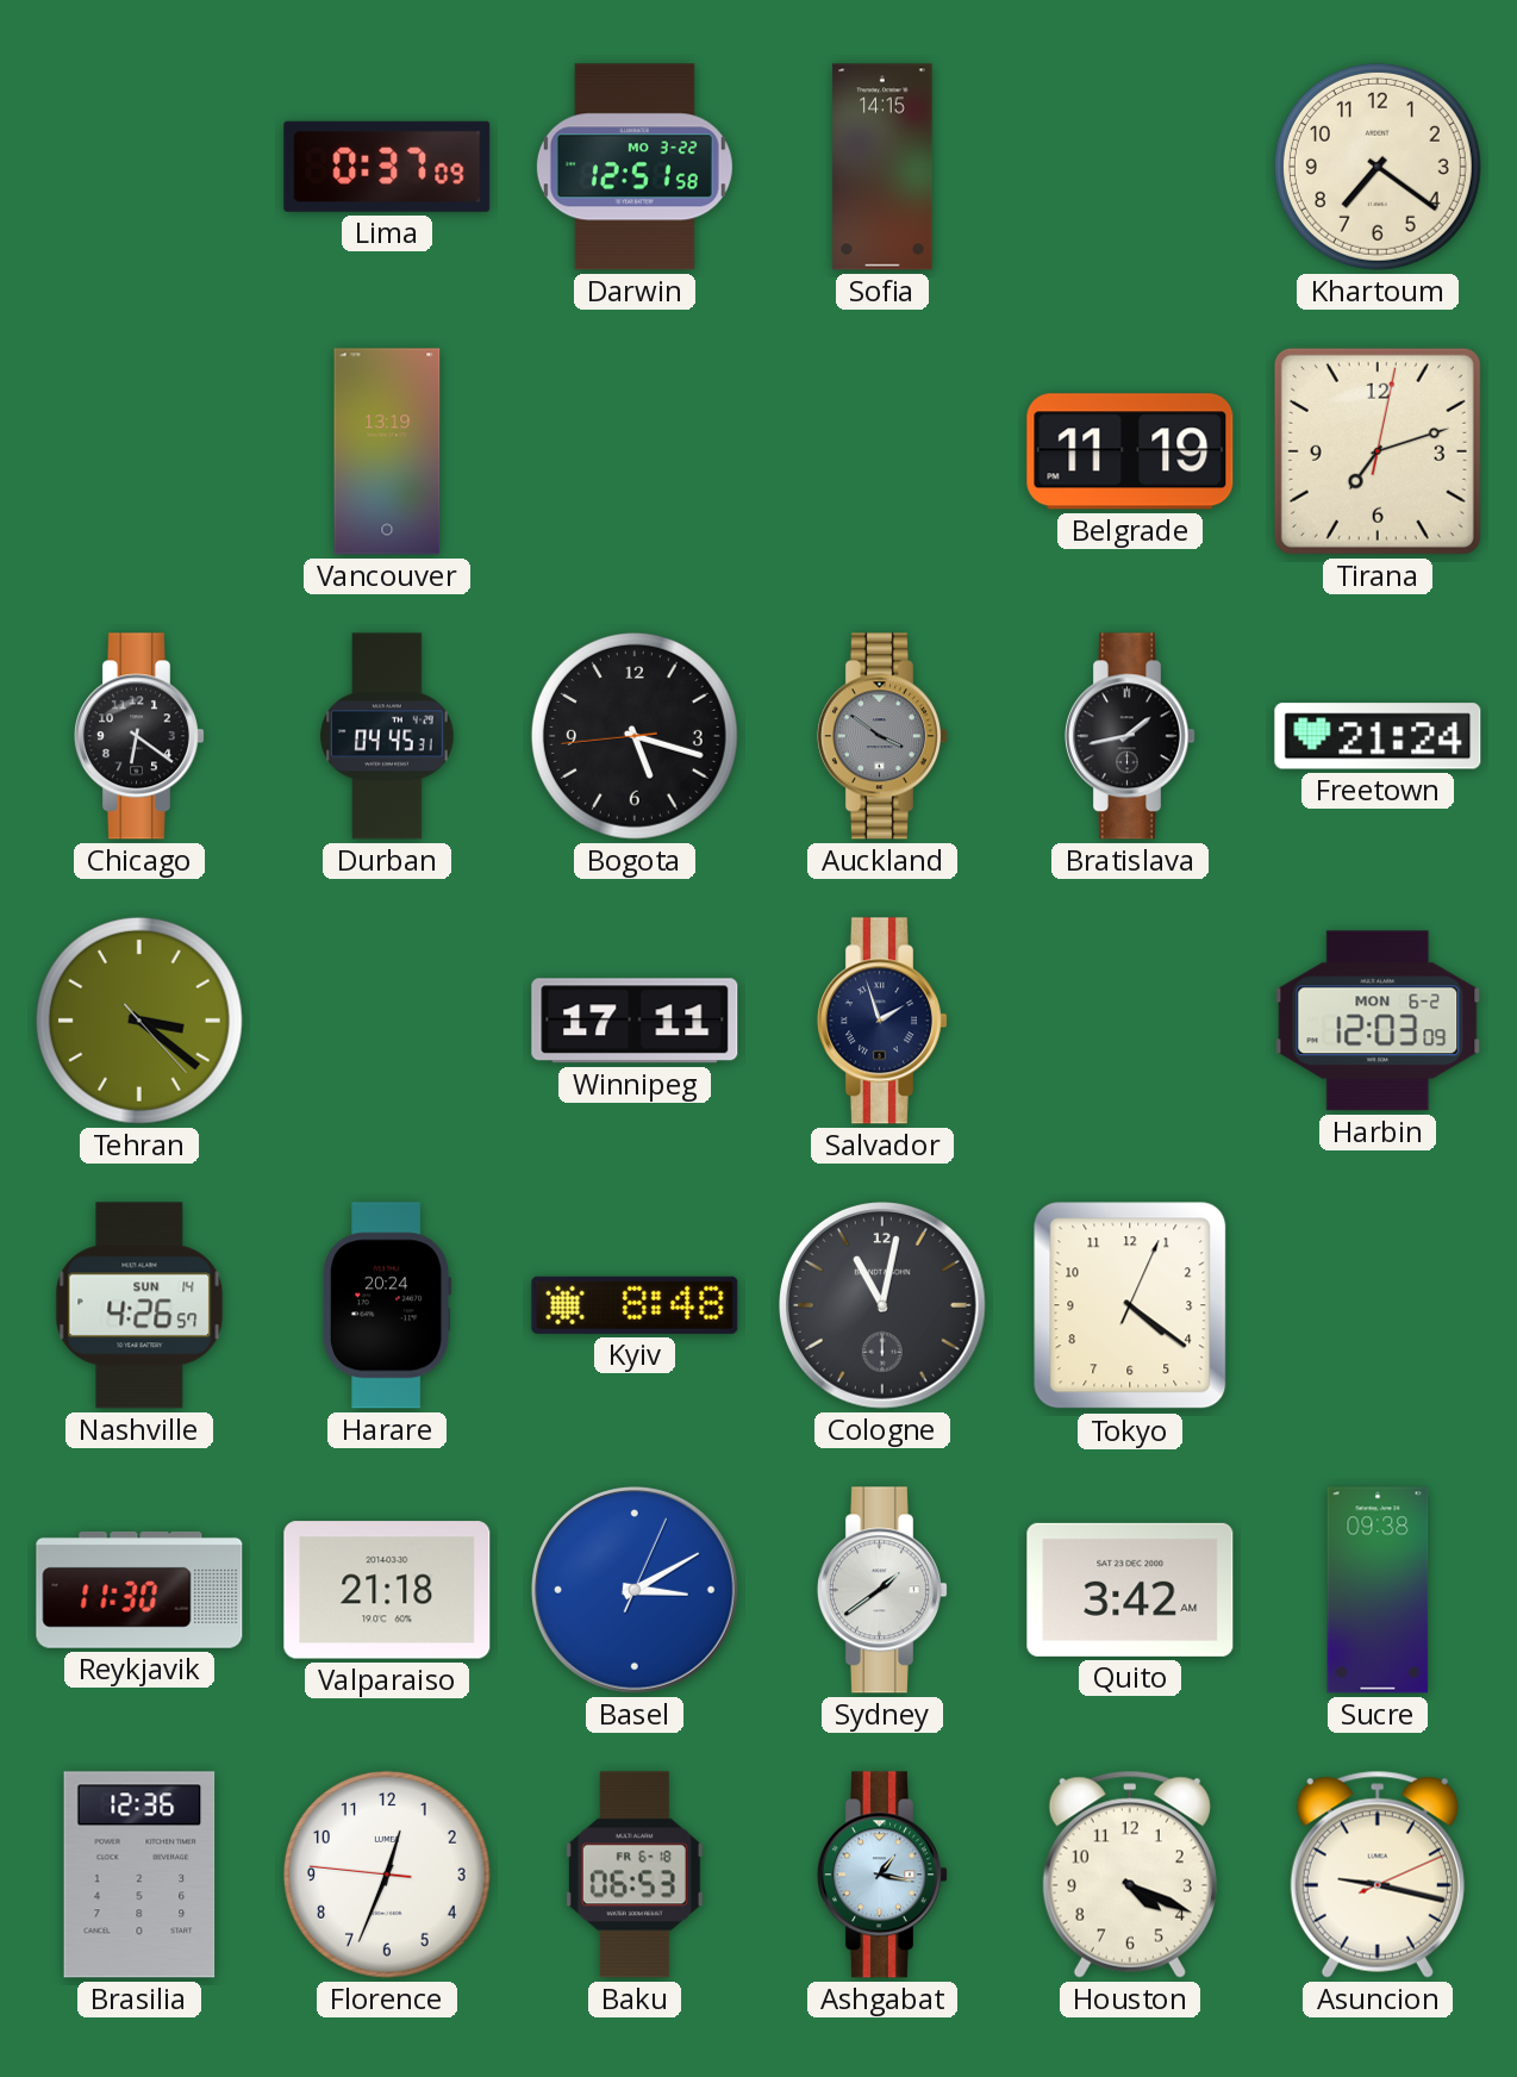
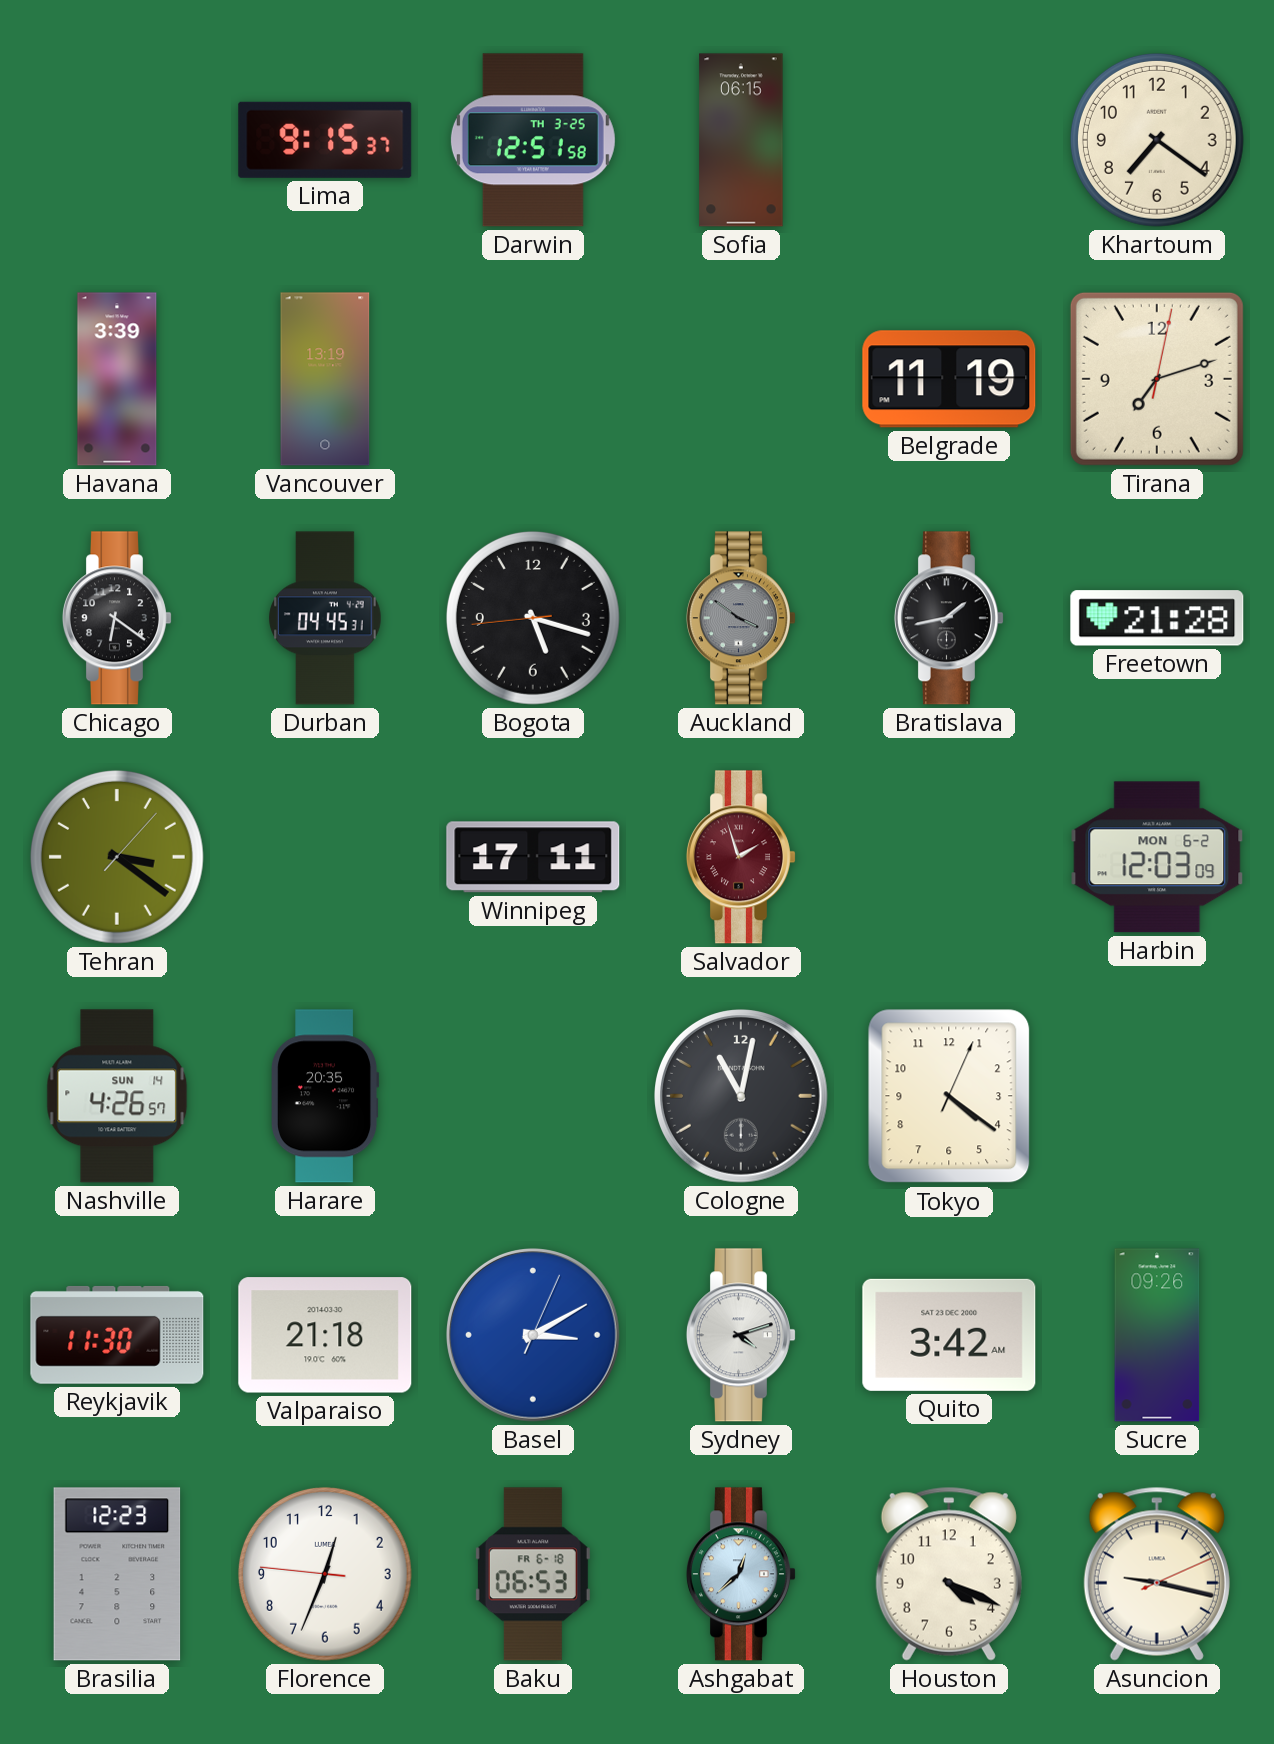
Lima: 0:37 -> 9:15 (325, 140)
Darwin date: MO 3-22 -> TH 3-25 (533, 140)
Sofia: 14:15 -> 06:15 (741, 140)
Havana: none -> 3:39 (117, 379)
Freetown: 21:24 -> 21:28 (1157, 618)
Tehran: 3:21:23 -> 3:21:07 (117, 857)
Salvador dial: navy -> burgundy (741, 857)
Harare: 20:24 -> 20:35 (326, 1096)
Kyiv: 8:48 -> none (635, 1305)
Sydney: 1:39 -> 4:12 (741, 1335)
Sucre: 09:38 -> 09:26 (1157, 1335)
Brasilia: 12:36 -> 12:23 (117, 1574)
Ashgabat: 1:17 -> 12:38 (741, 1574)
